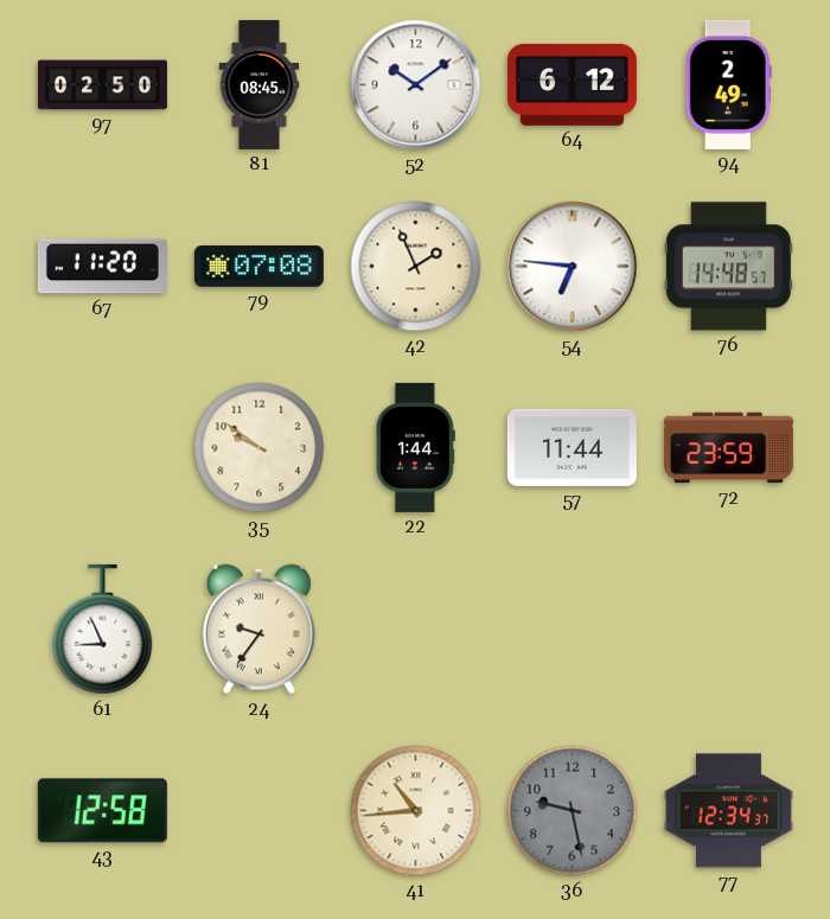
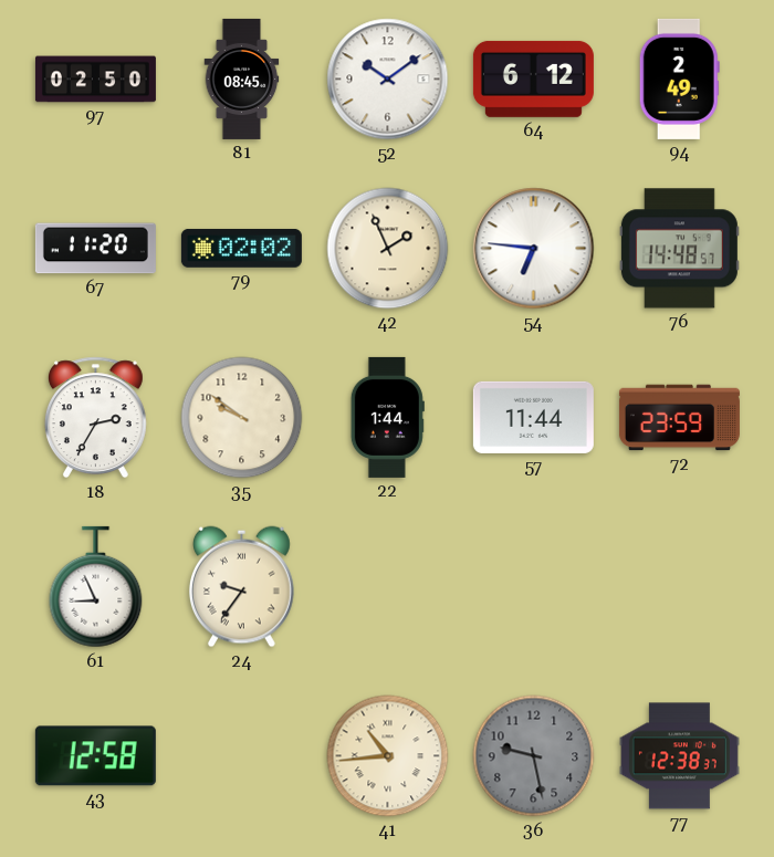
79: 07:08 -> 02:02 (241, 248)
18: none -> 2:35 (95, 418)
77: 12:34 -> 12:38 (679, 756)
